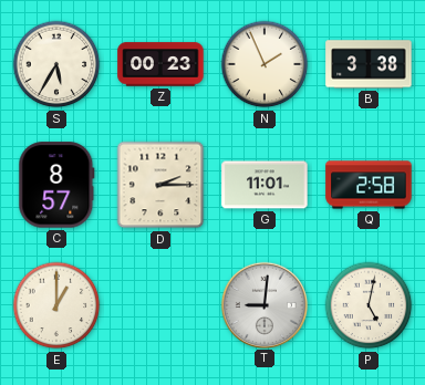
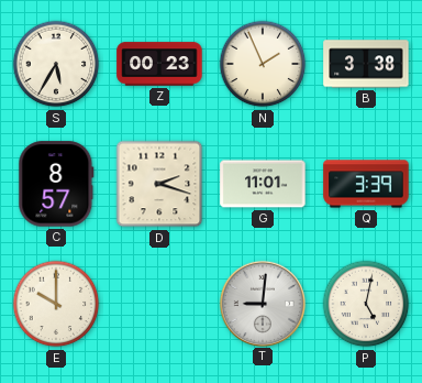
D: 2:15 -> 2:18 (159, 184)
Q: 2:58 -> 3:39 (366, 184)
E: 1:00 -> 10:00 (56, 304)
